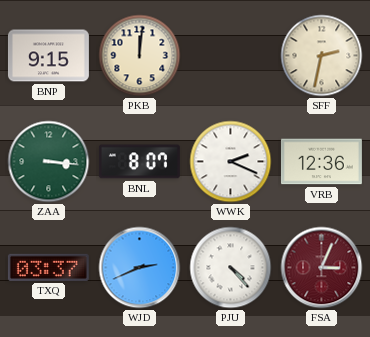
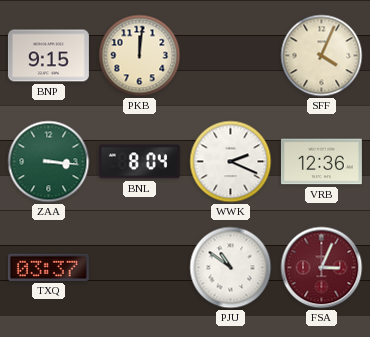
SFF: 2:32 -> 4:04 (322, 56)
BNL: 8:07 -> 8:04 (139, 162)
WJD: 2:41 -> none (140, 268)
PJU: 4:23 -> 10:51 (231, 268)
